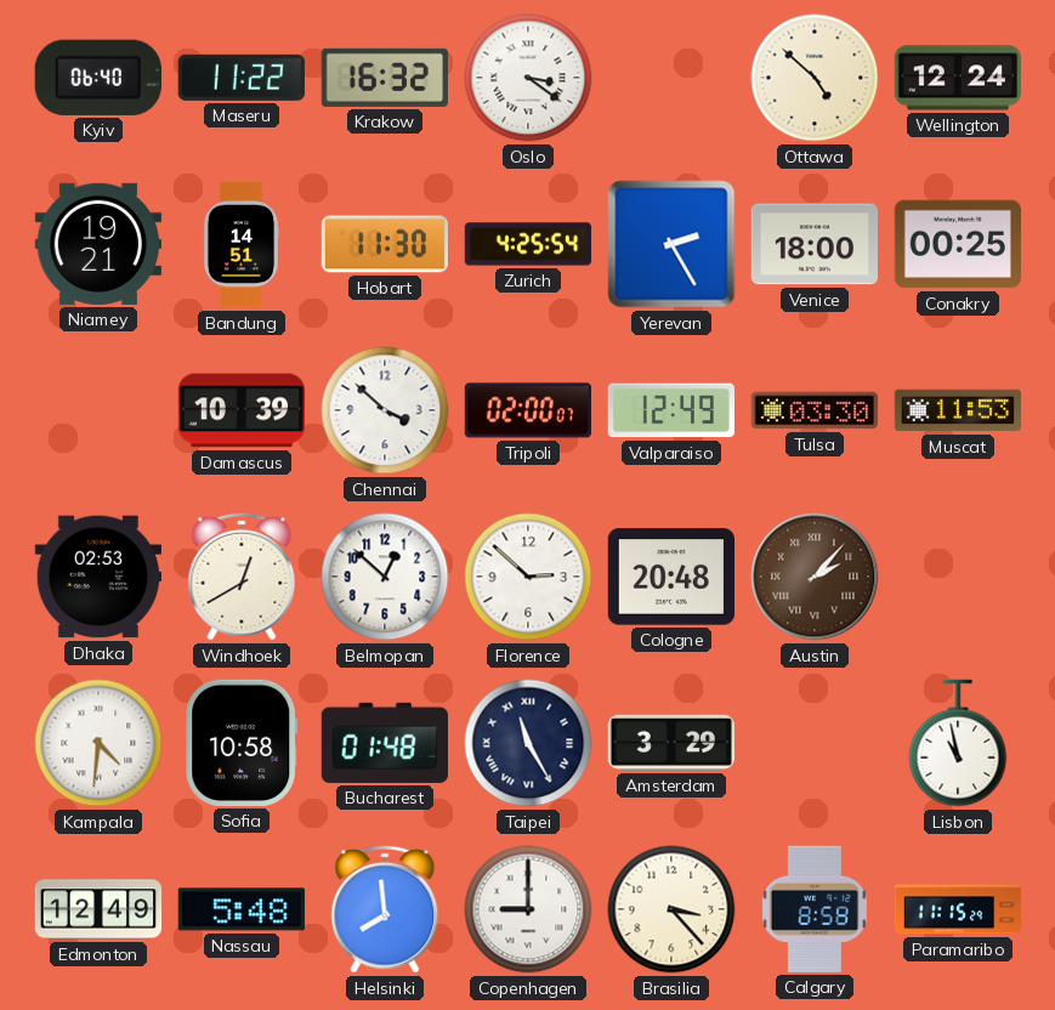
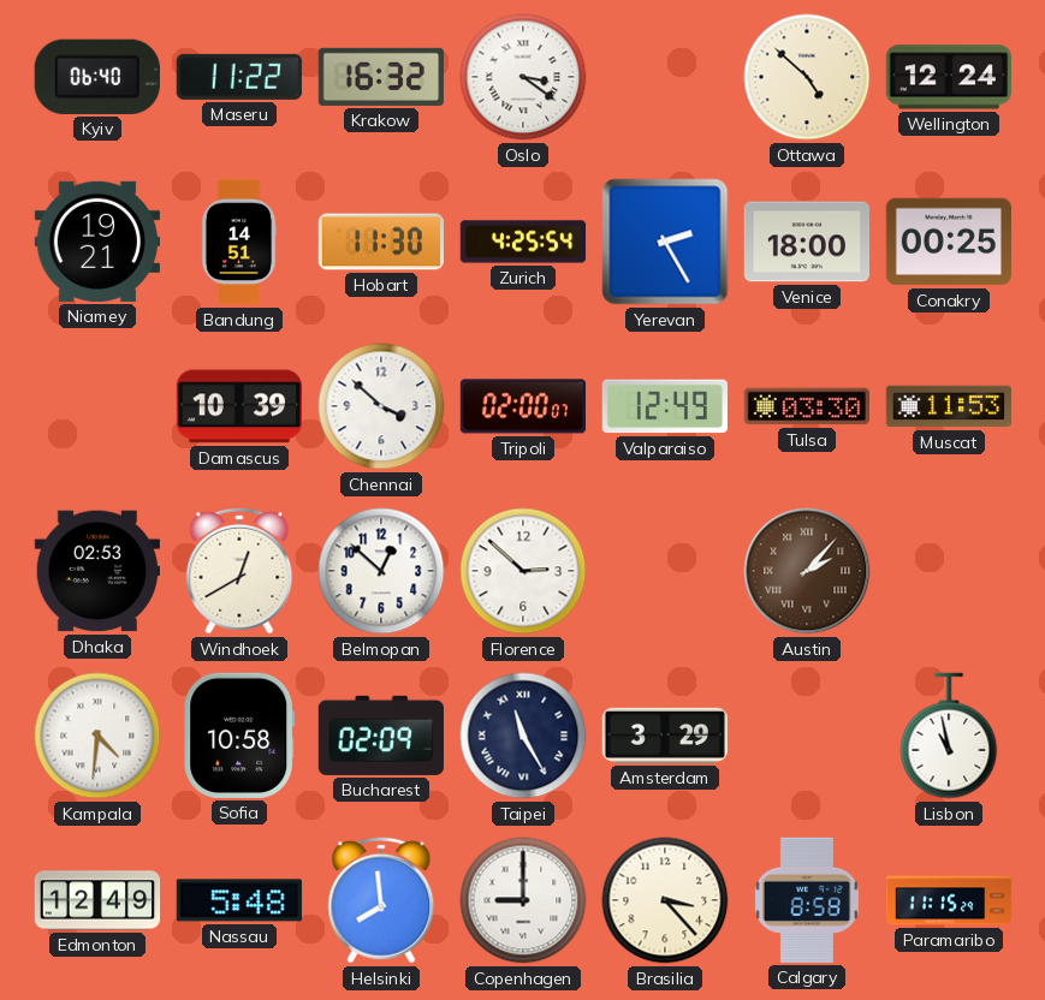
Cologne: 20:48 -> none (670, 577)
Bucharest: 01:48 -> 02:09 (381, 736)
